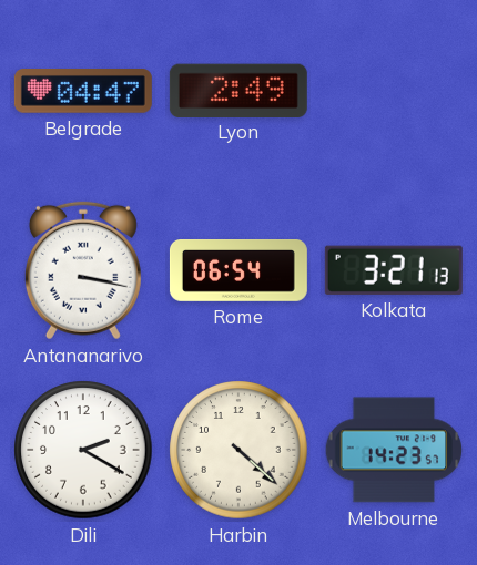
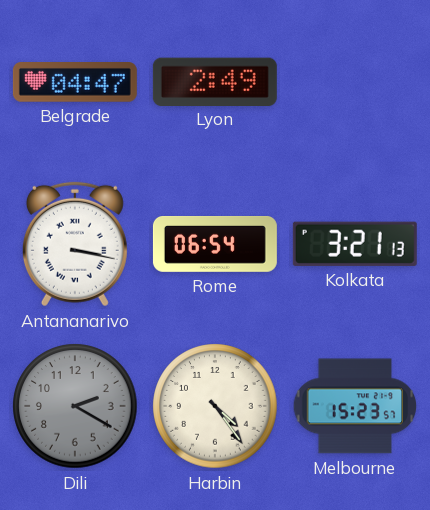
Dili dial: white -> grey (75, 406)
Harbin: 4:22 -> 4:24 (215, 406)
Melbourne: 14:23 -> 15:23 (355, 406)
